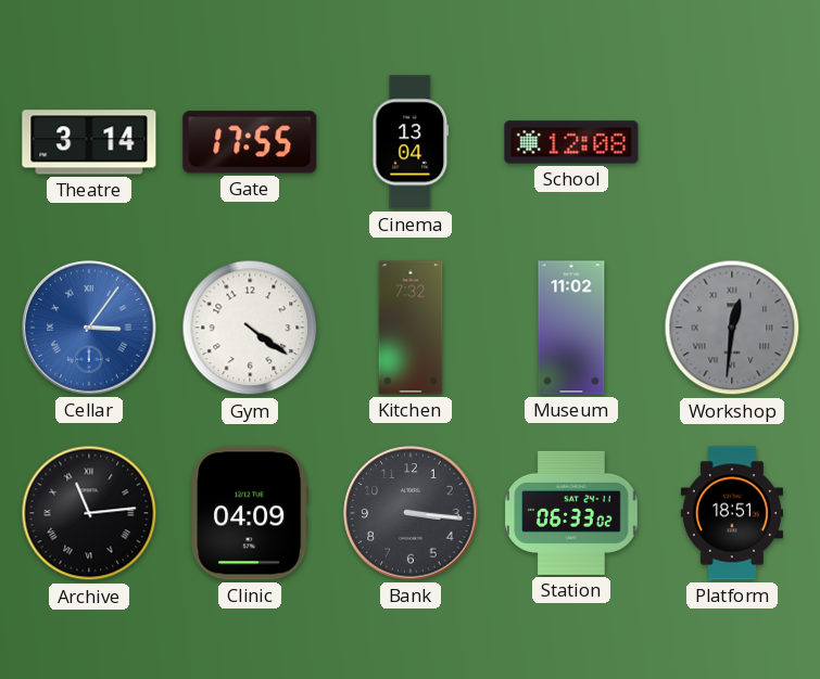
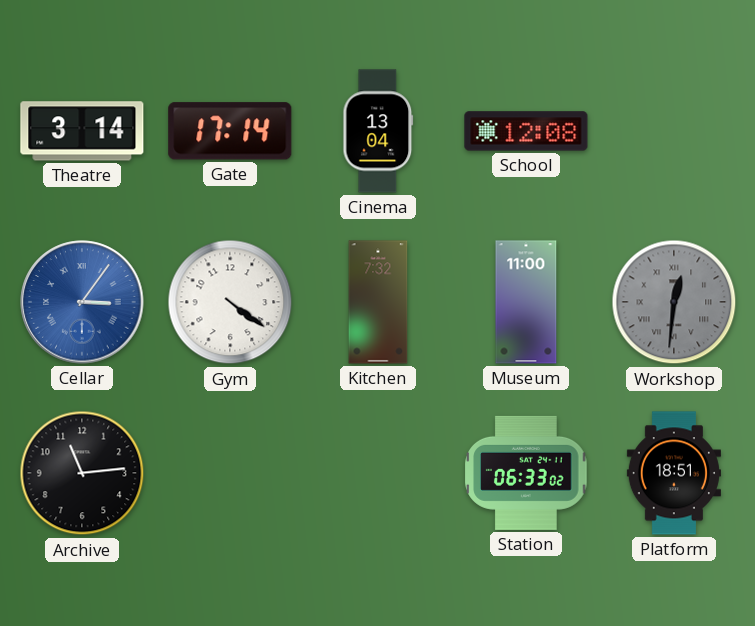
Gate: 17:55 -> 17:14 (230, 131)
Museum: 11:02 -> 11:00 (526, 302)
Archive numerals: Roman -> Arabic (82, 473)
Clinic: 04:09 -> none (250, 513)
Bank: 3:16 -> none (411, 513)
